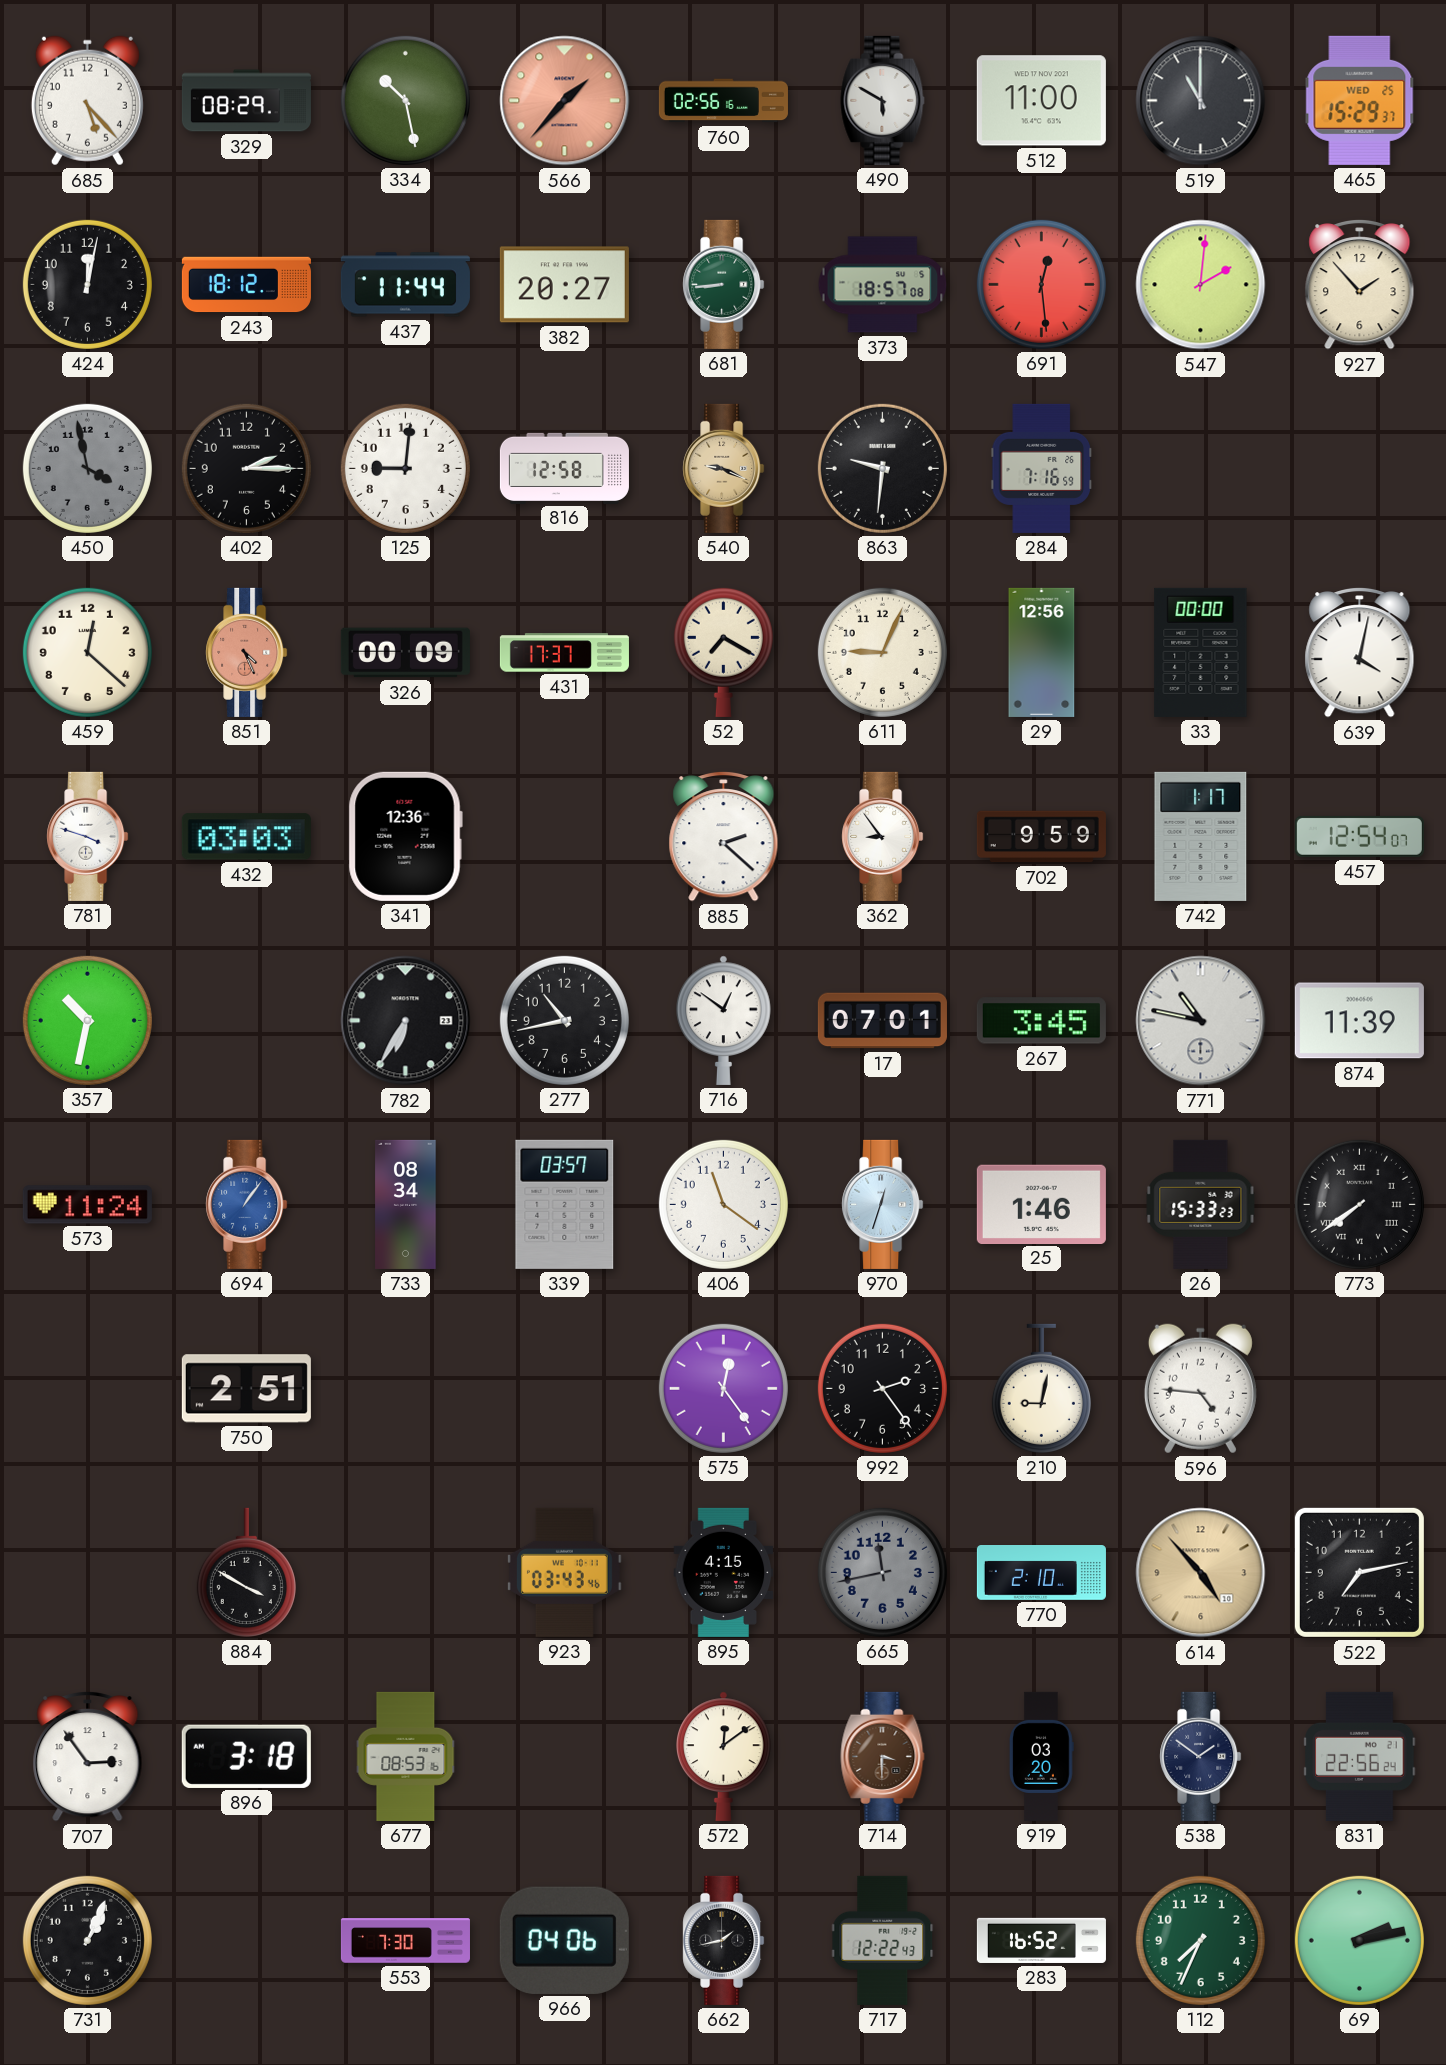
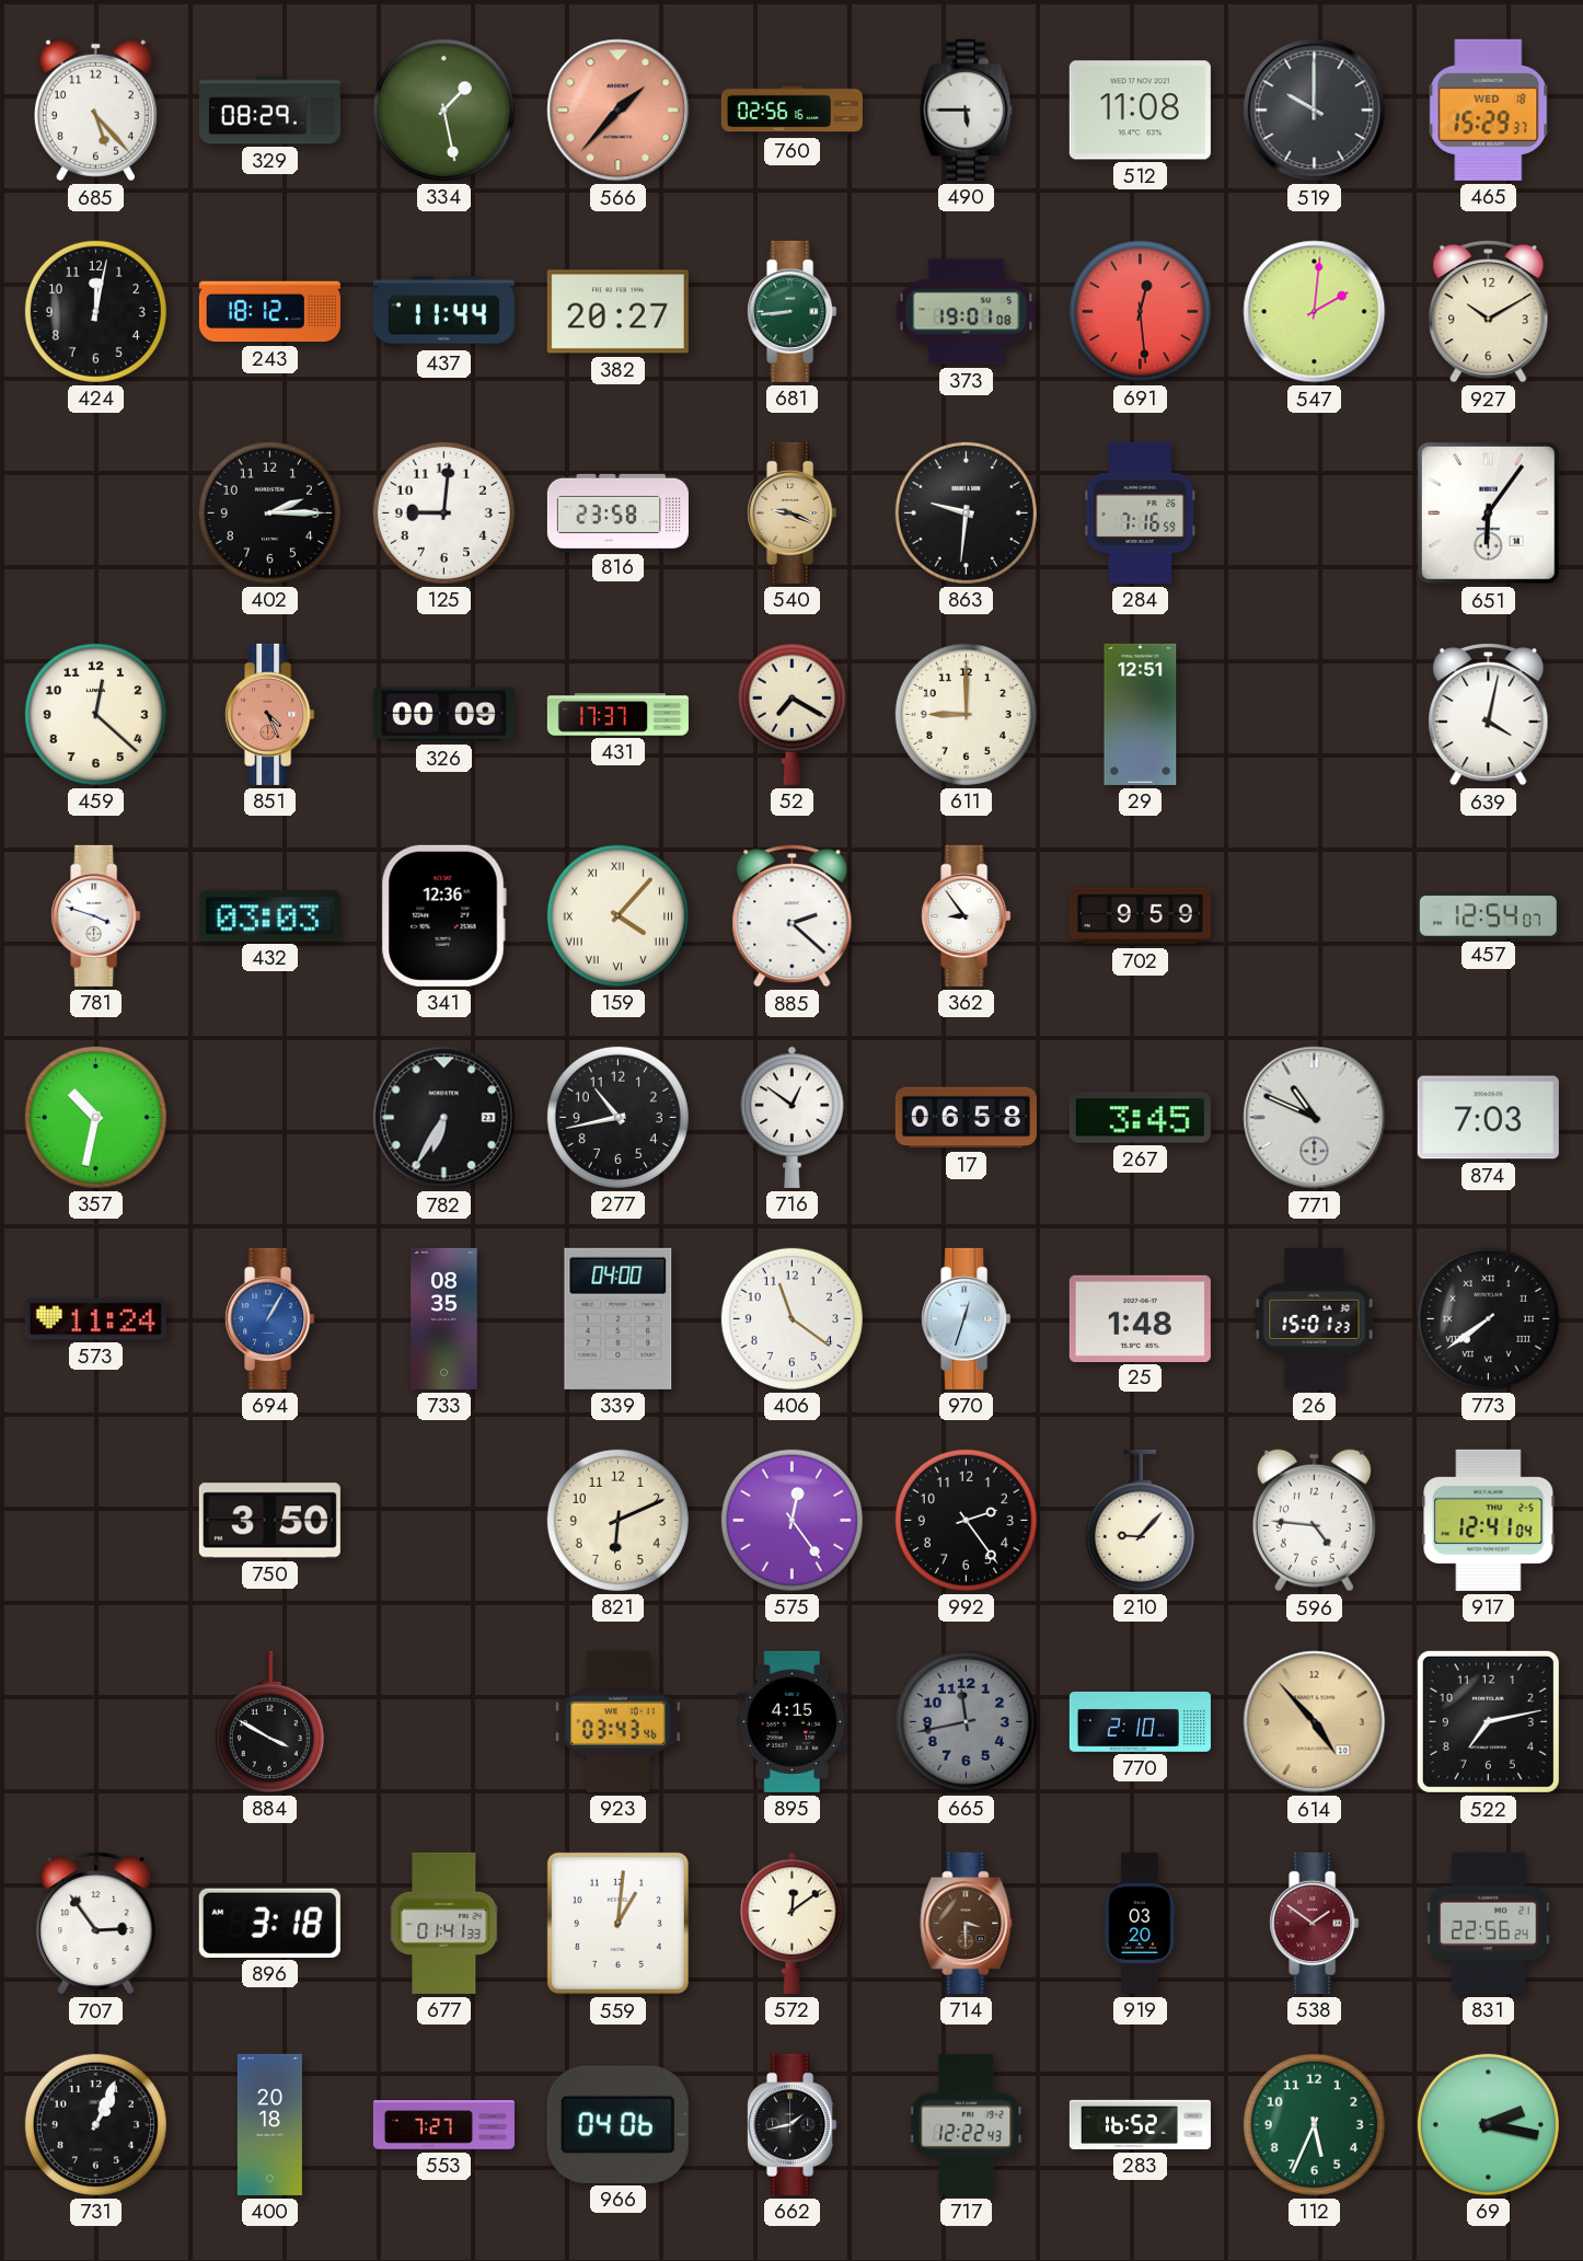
334: 10:28 -> 1:28 (443, 109)
490: 5:50 -> 5:45 (967, 109)
512: 11:00 -> 11:08 (1140, 111)
519: 11:00 -> 10:00 (1315, 111)
465 date: WED 25 -> WED 18 (1489, 109)
373: 18:57 -> 19:01 (967, 312)
927: 1:53 -> 10:10 (1489, 311)
450: 3:58 -> none (87, 468)
816: 12:58 -> 23:58 (617, 512)
651: none -> 6:06 (1488, 512)
611: 9:04 -> 9:00 (966, 714)
29: 12:56 -> 12:51 (1141, 714)
33: 00:00 -> none (1201, 652)
159: none -> 4:07 (617, 915)
742: 1:17 -> none (1201, 836)
17: 07:01 -> 06:58 (966, 1118)
771: 10:47 -> 10:49 (1315, 1118)
874: 11:39 -> 7:03 (1488, 1118)
694: 1:06 -> 1:05 (270, 1318)
733: 08:34 -> 08:35 (444, 1318)
339: 03:57 -> 04:00 (619, 1318)
25: 1:46 -> 1:48 (1140, 1318)
26: 15:33 -> 15:01 (1315, 1318)
750: 2:51 -> 3:50 (269, 1521)
821: none -> 6:11 (617, 1520)
210: 9:02 -> 9:07 (1140, 1520)
917: none -> 12:41 (1489, 1520)
677: 08:53 -> 01:41 (444, 1923)
559: none -> 1:01 (617, 1923)
538 dial: navy -> burgundy (1315, 1923)
400: none -> 20:18 (269, 2124)
553: 7:30 -> 7:27 (443, 2125)
112: 7:34 -> 5:34 (1314, 2124)
69: 2:13 -> 2:17 (1488, 2124)
